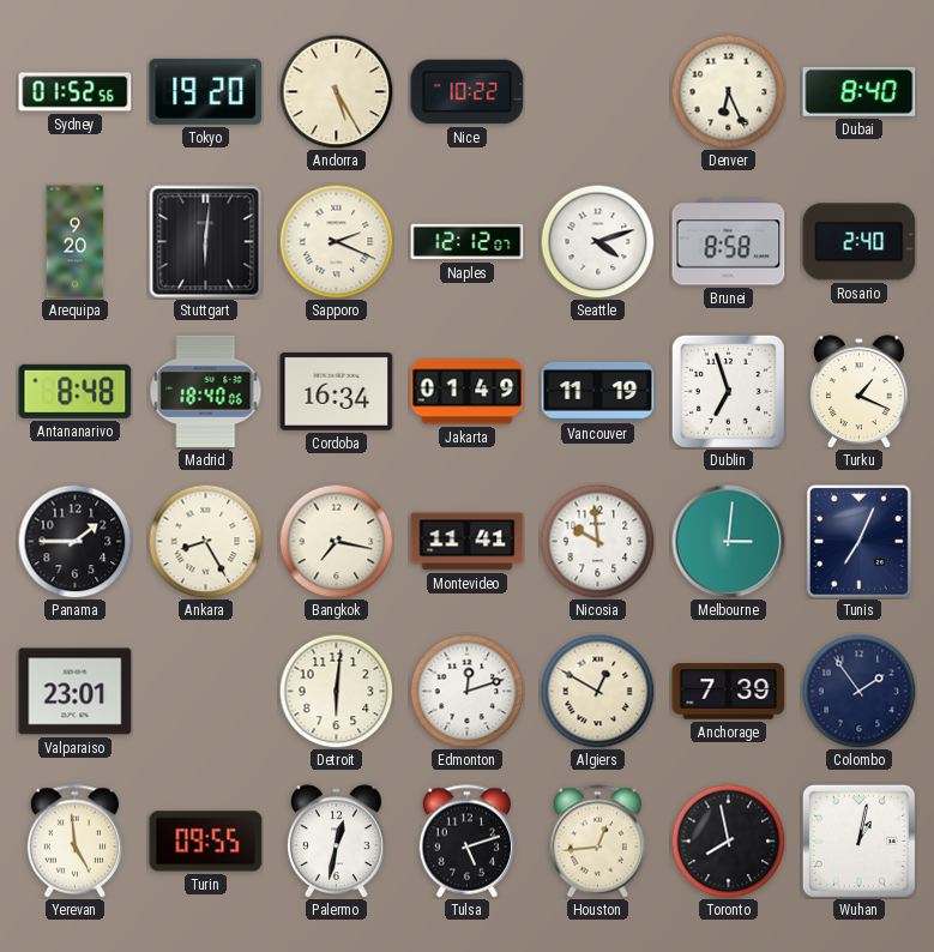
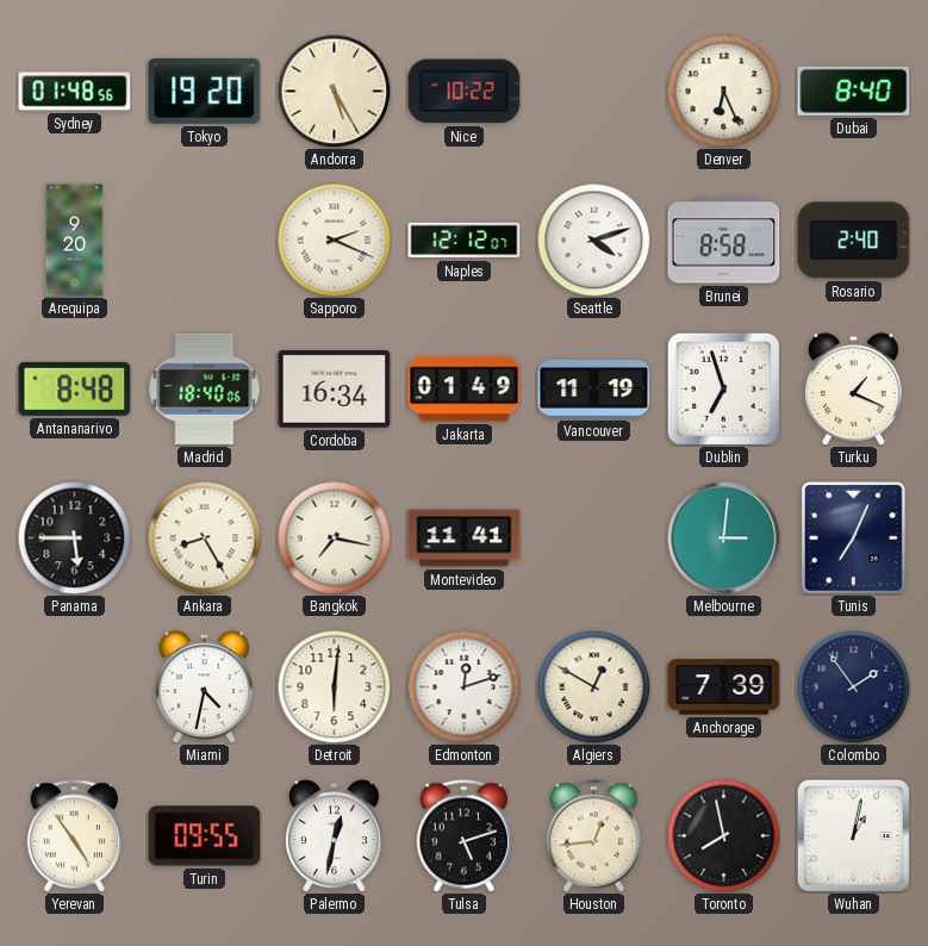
Sydney: 01:52 -> 01:48 (75, 92)
Stuttgart: 6:01 -> none (206, 242)
Panama: 1:45 -> 5:45 (74, 537)
Nicosia: 9:59 -> none (597, 541)
Valparaiso: 23:01 -> none (76, 692)
Miami: none -> 4:32 (205, 687)
Yerevan: 4:59 -> 4:54 (74, 836)
